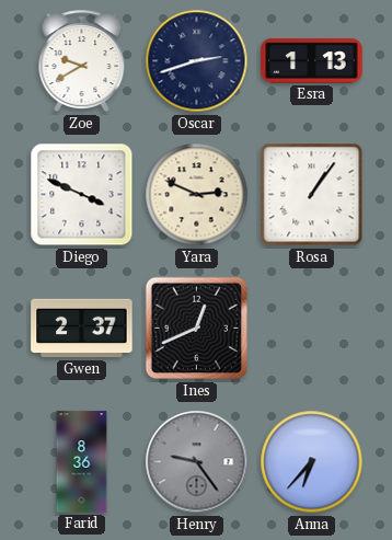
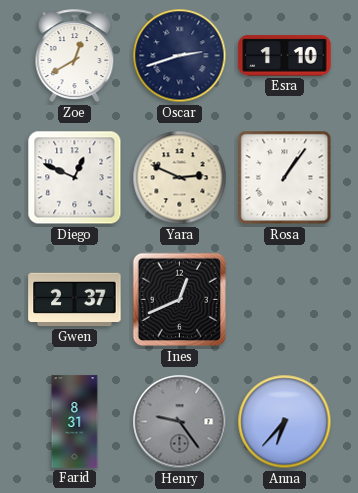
Zoe: 9:40 -> 12:40 (75, 56)
Esra: 1:13 -> 1:10 (285, 56)
Diego: 3:49 -> 12:49 (75, 178)
Farid: 8:36 -> 8:31 (75, 422)
